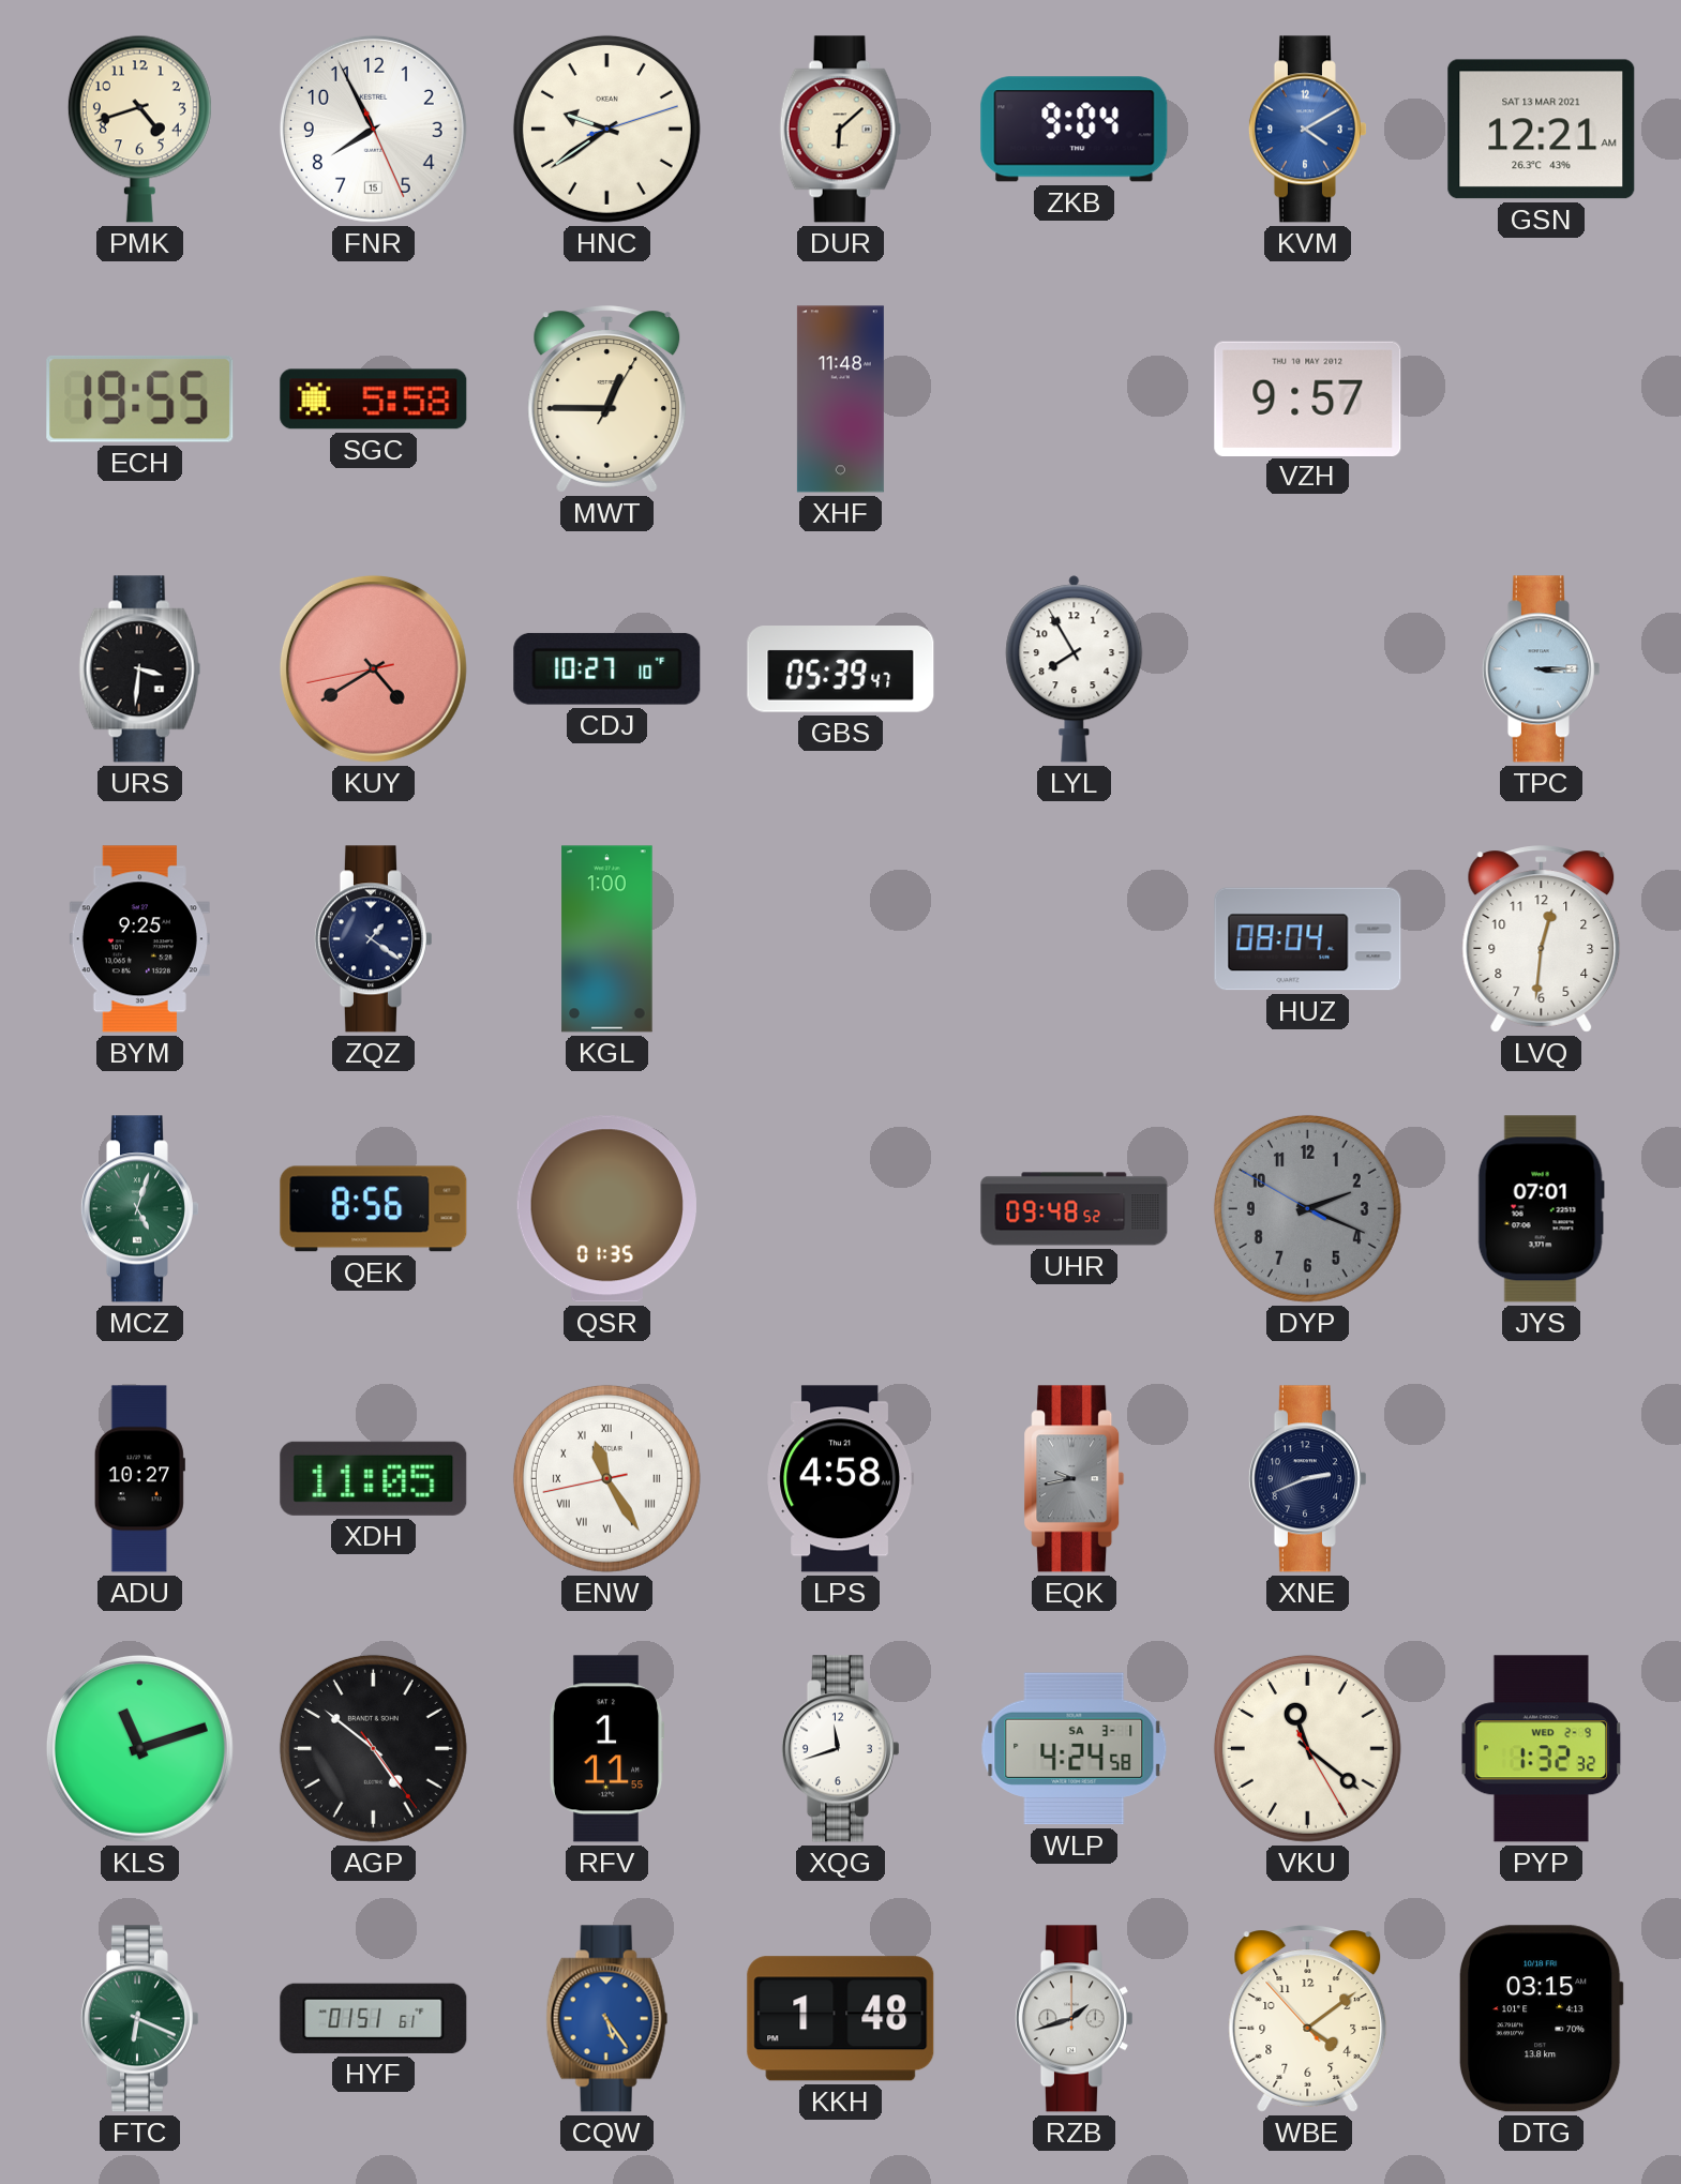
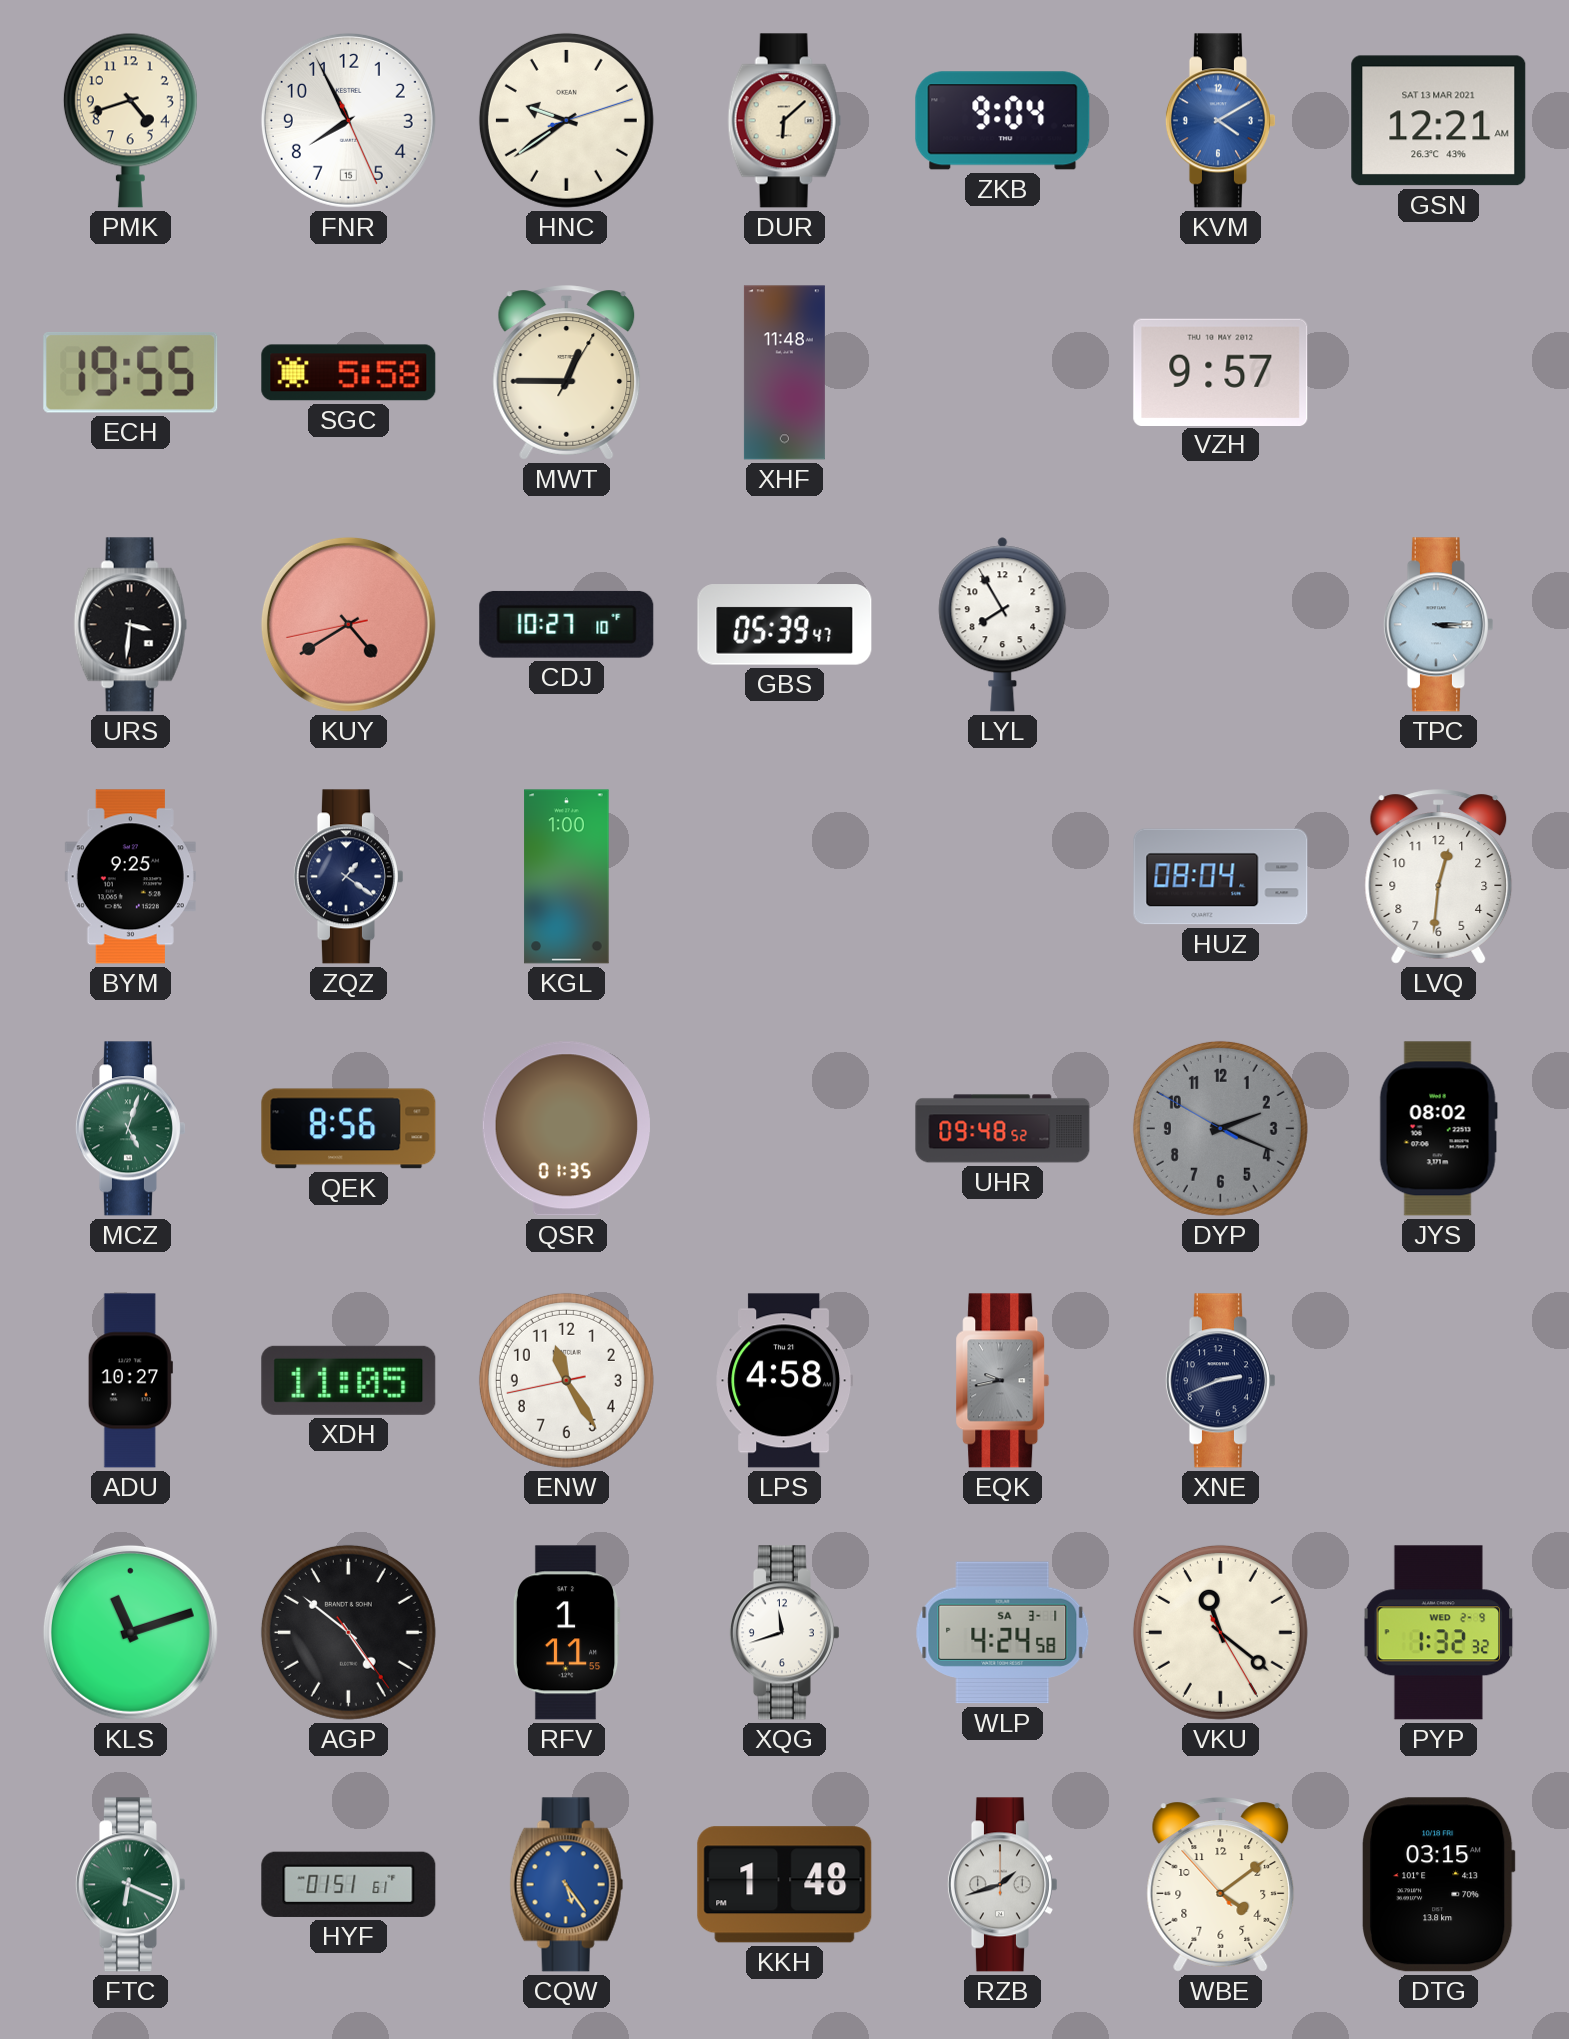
JYS: 07:01 -> 08:02 (1438, 1129)
ENW numerals: Roman -> Arabic (566, 1380)
